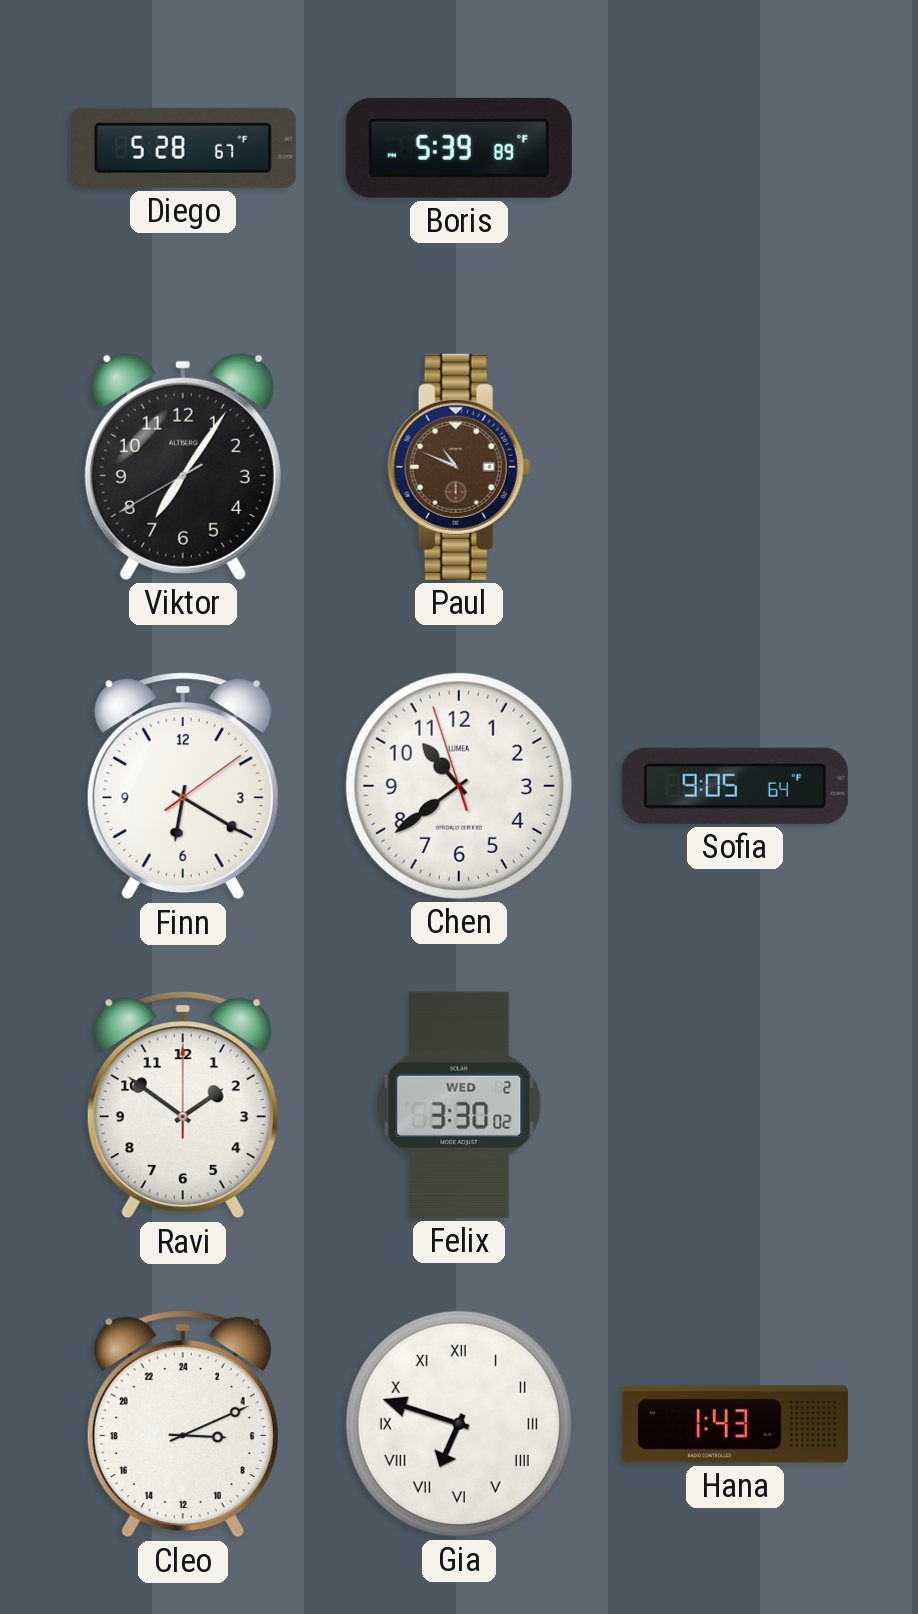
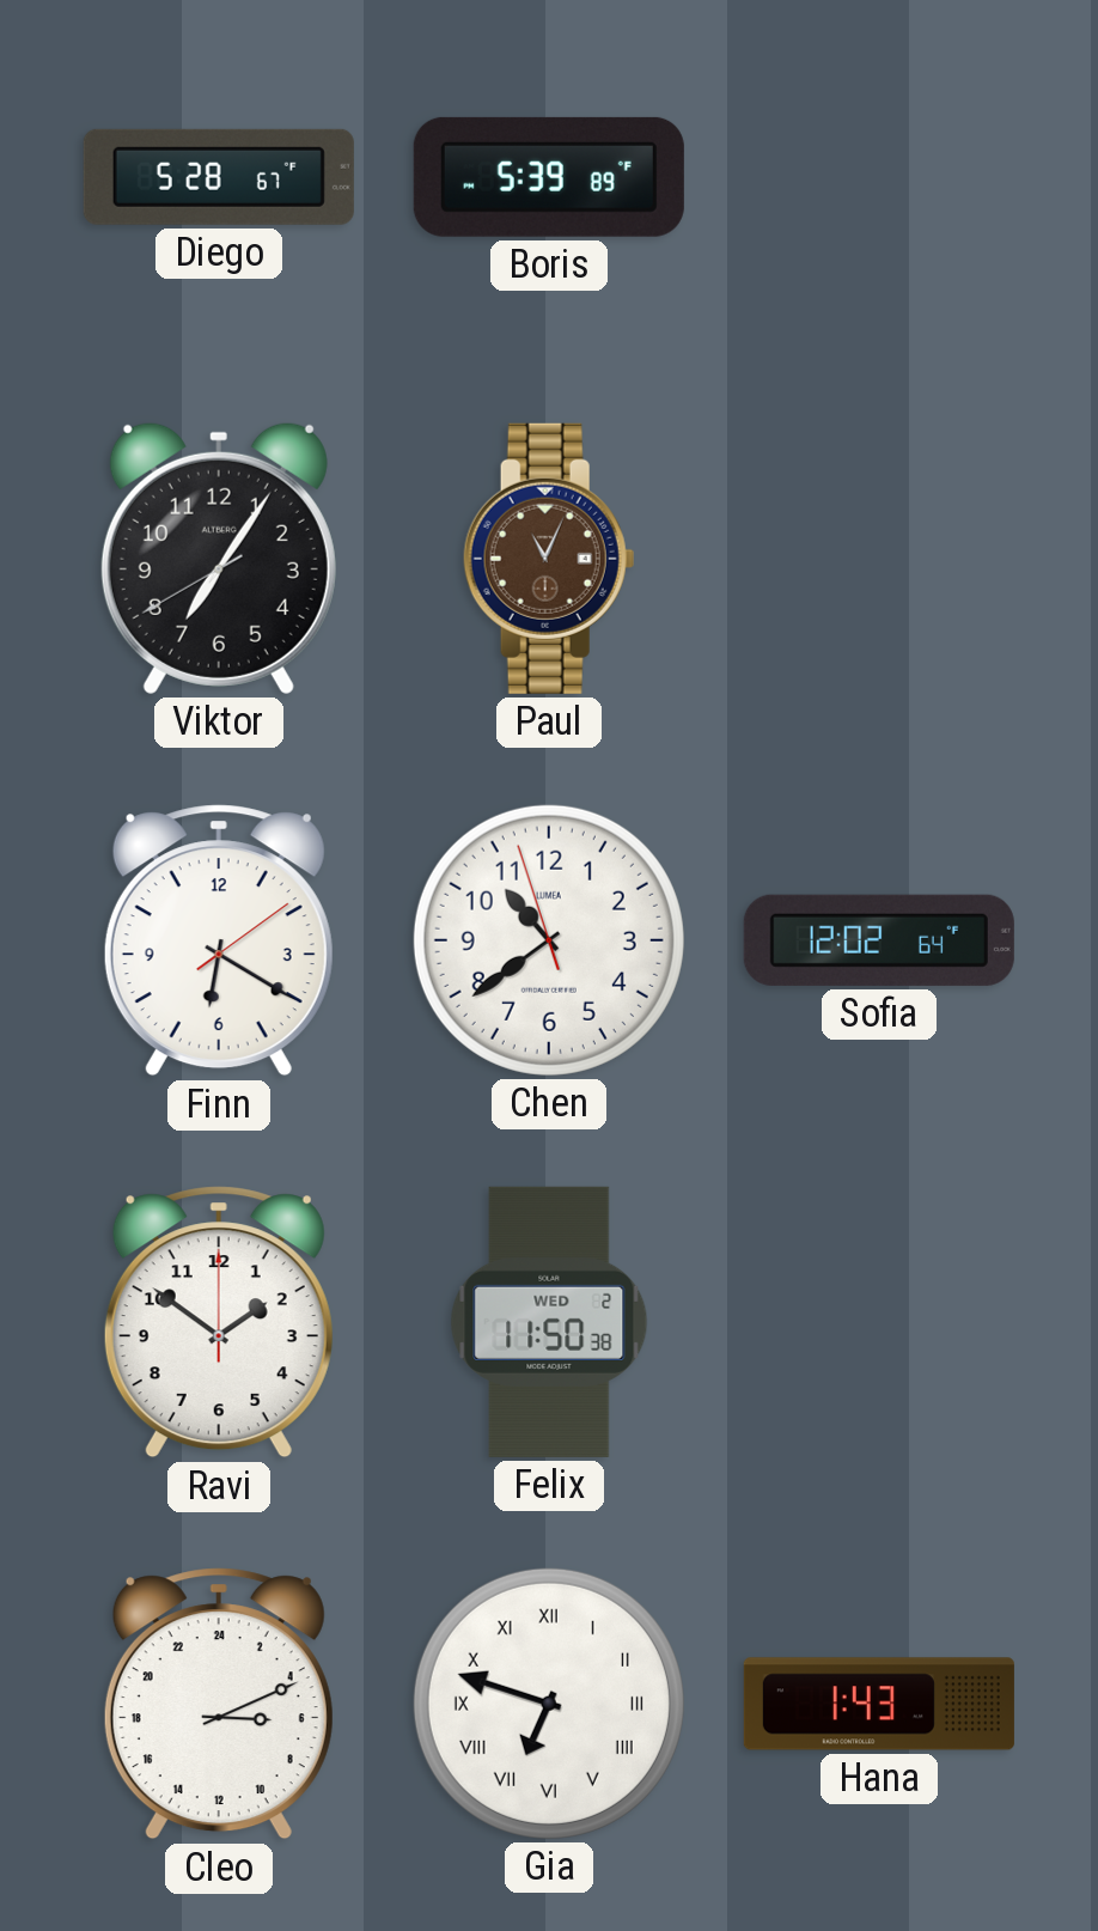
Paul: 10:49 -> 11:04 (549, 559)
Sofia: 9:05 -> 12:02 (879, 940)
Felix: 3:30 -> 11:50 (549, 1322)
